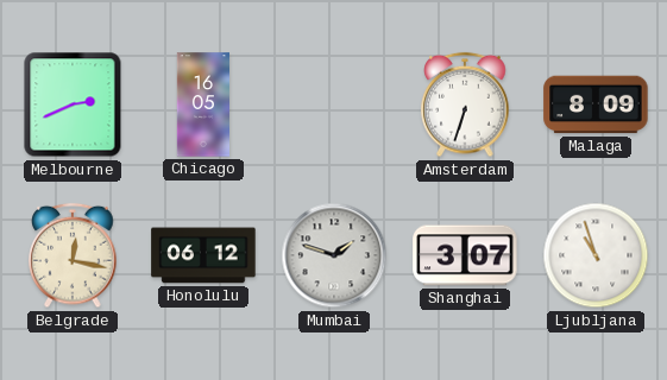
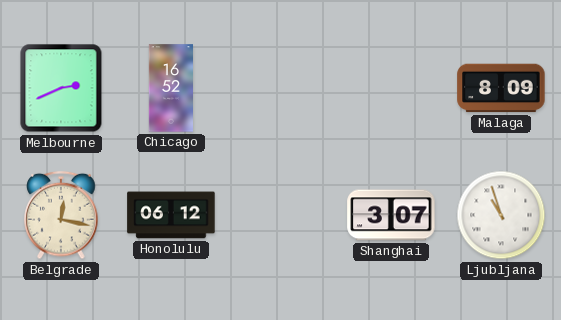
Chicago: 16:05 -> 16:52 (170, 88)
Amsterdam: 6:33 -> none (465, 104)
Mumbai: 1:48 -> none (334, 255)
